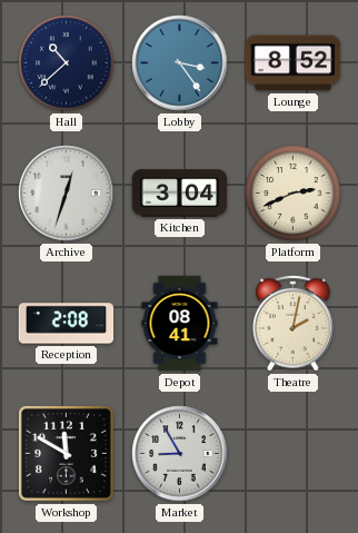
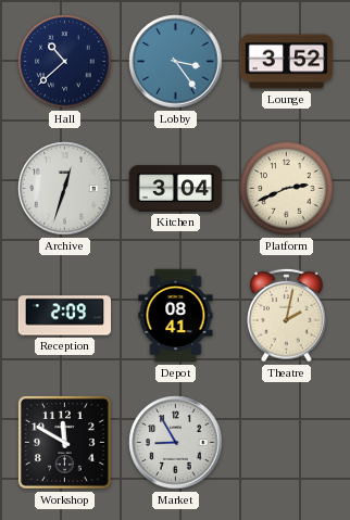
Lounge: 8:52 -> 3:52 (287, 62)
Reception: 2:08 -> 2:09 (65, 316)
